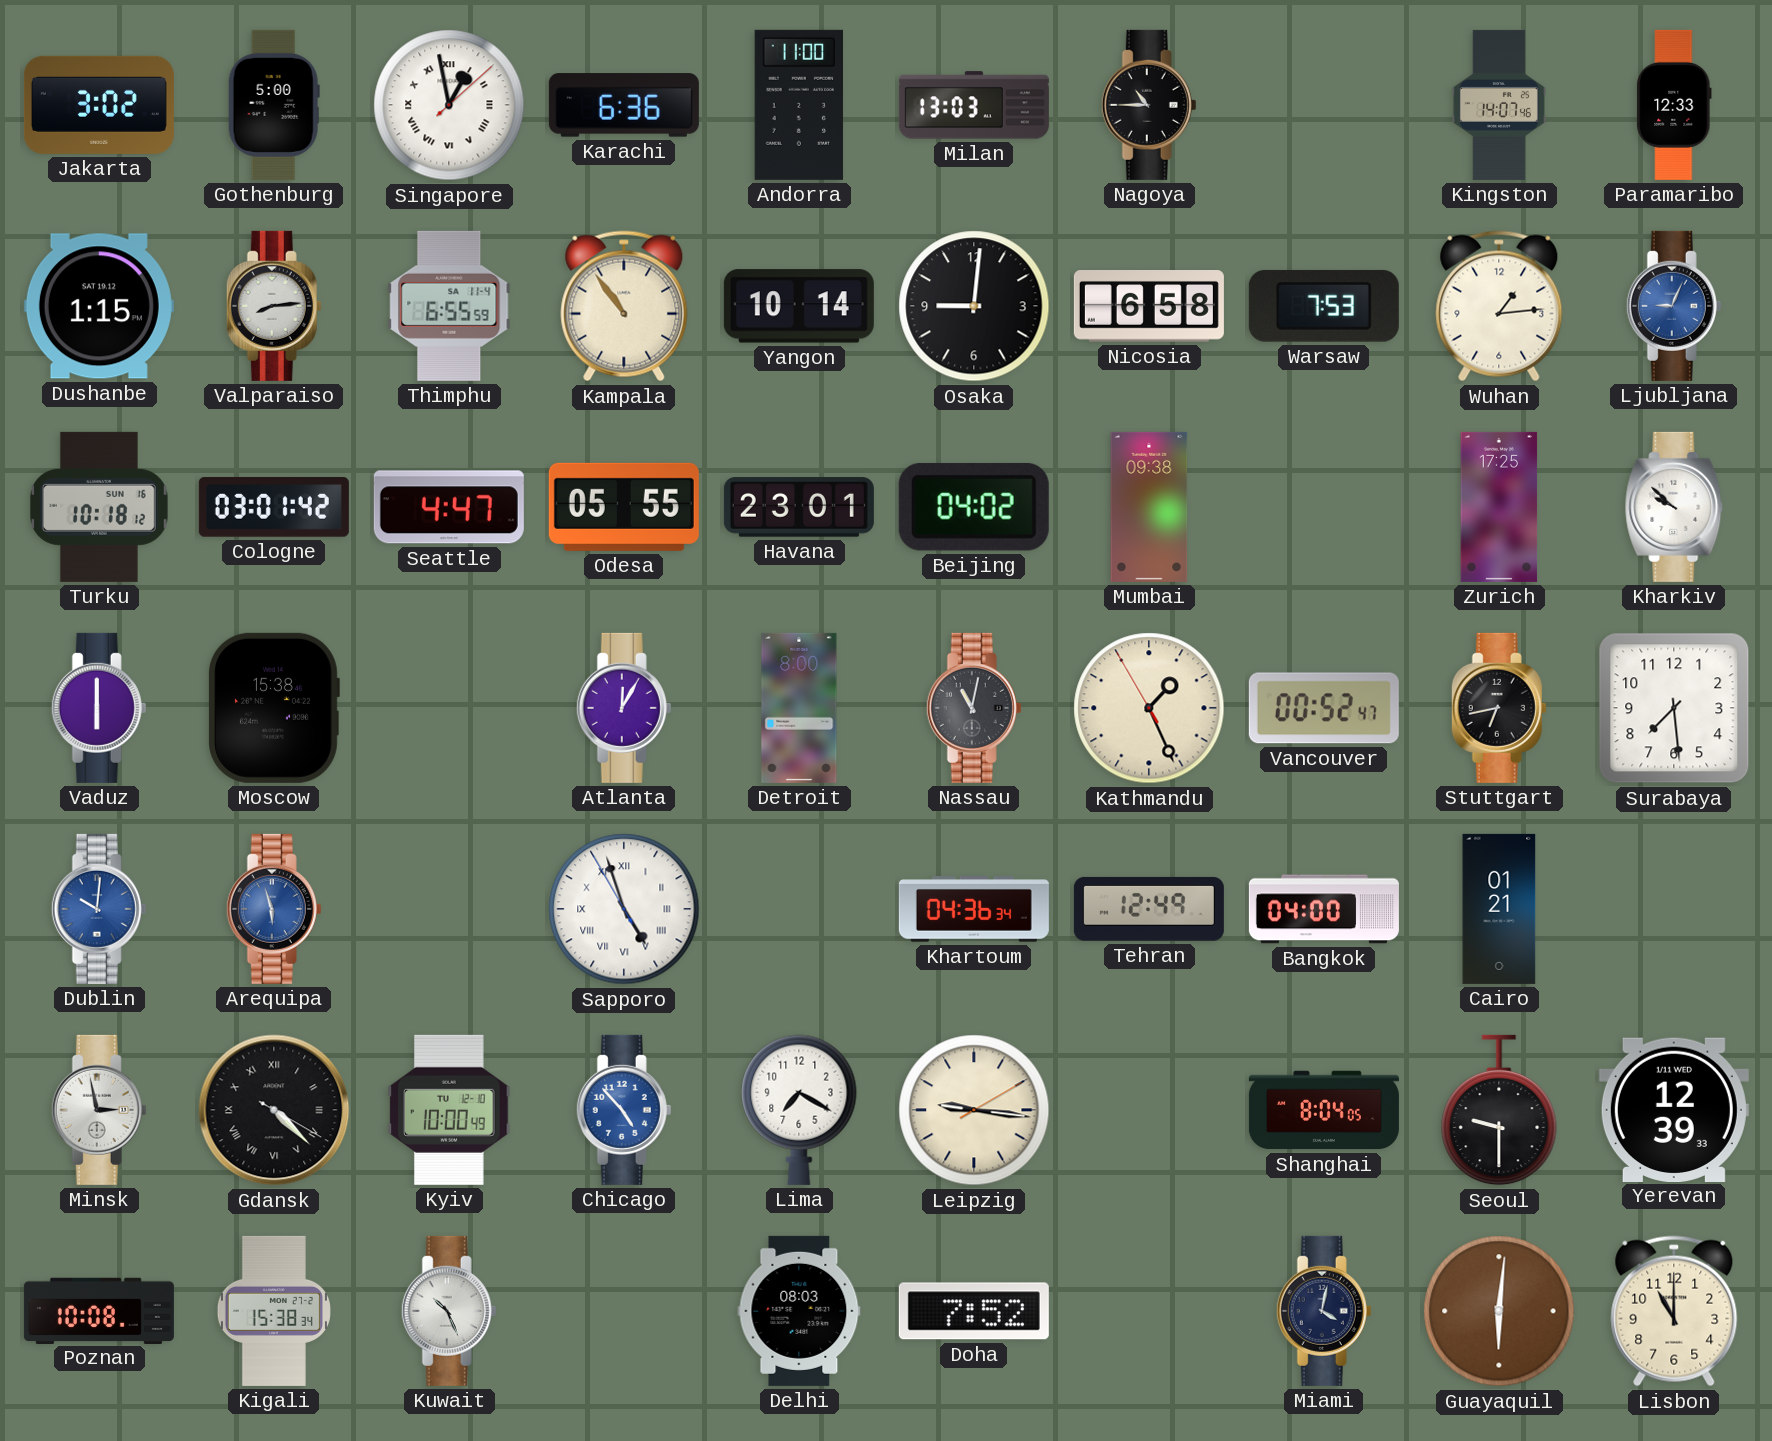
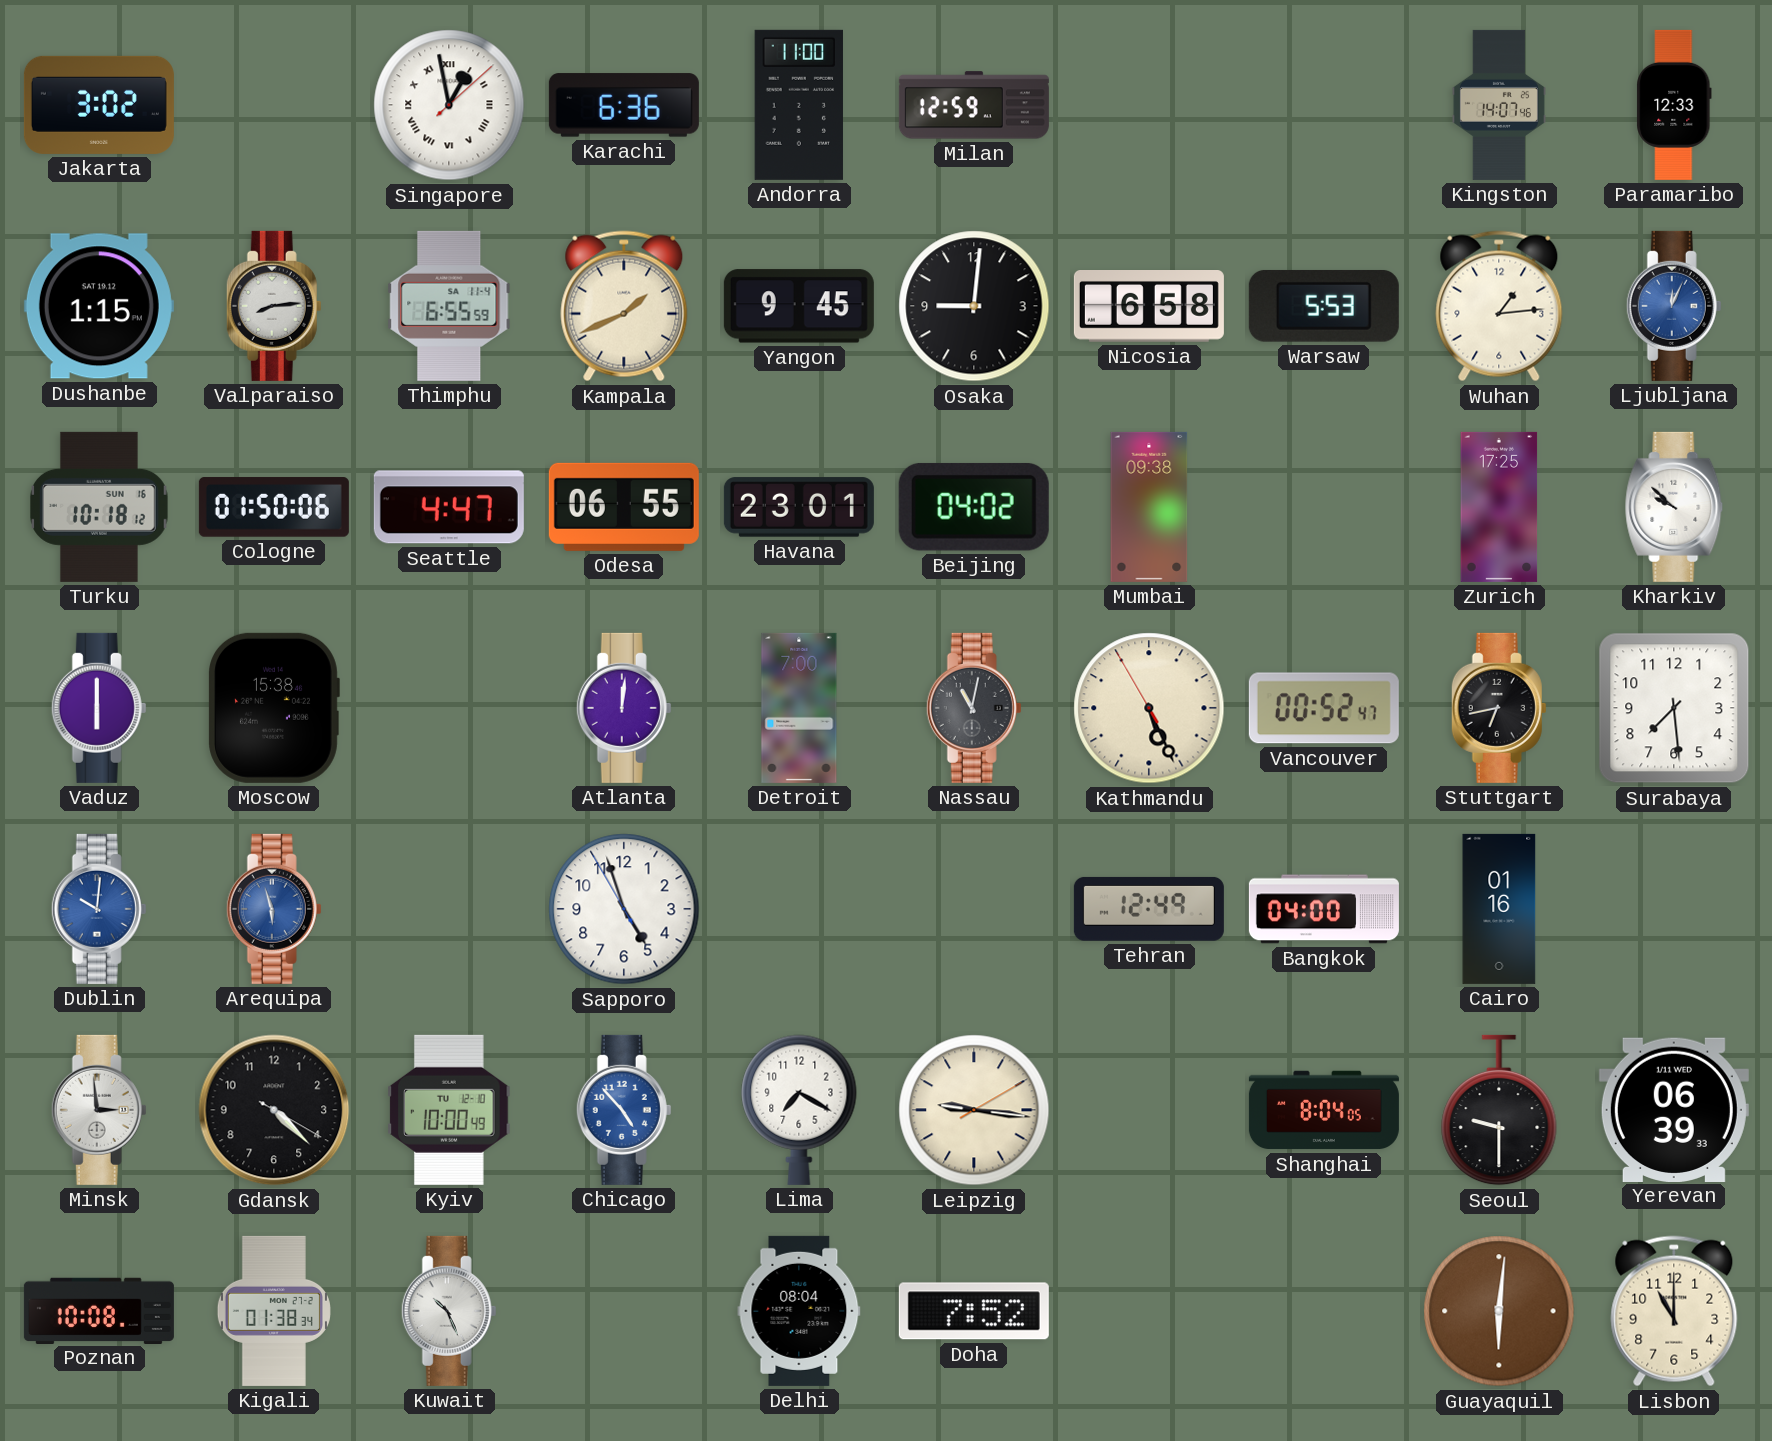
Gothenburg: 5:00 -> none (274, 105)
Milan: 13:03 -> 12:59 (974, 105)
Nagoya: 10:45 -> none (1149, 105)
Kampala: 10:54 -> 1:41 (624, 306)
Yangon: 10:14 -> 9:45 (799, 306)
Warsaw: 7:53 -> 5:53 (1324, 306)
Ljubljana: 9:04 -> 12:04 (1674, 306)
Cologne: 03:01 -> 01:50 (274, 507)
Odesa: 05:55 -> 06:55 (624, 507)
Atlanta: 12:05 -> 12:01 (624, 708)
Detroit: 8:00 -> 7:00 (799, 708)
Kathmandu: 1:25 -> 5:25 (1149, 708)
Sapporo numerals: Roman -> Arabic (624, 909)
Khartoum: 04:36 -> none (974, 909)
Cairo: 01:21 -> 01:16 (1499, 909)
Minsk: 2:58 -> 2:59 (99, 1110)
Gdansk numerals: Roman -> Arabic (274, 1110)
Yerevan: 12:39 -> 06:39 (1674, 1109)
Kigali: 15:38 -> 01:38 (274, 1311)
Delhi: 08:03 -> 08:04 (799, 1311)
Miami: 4:02 -> none (1324, 1311)
